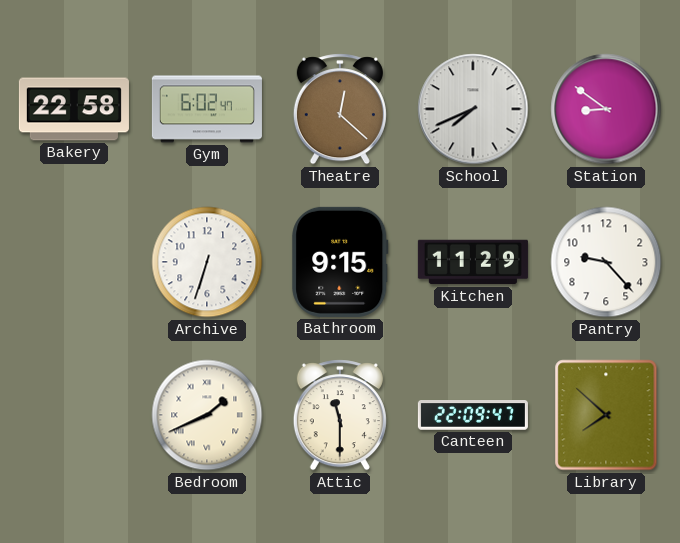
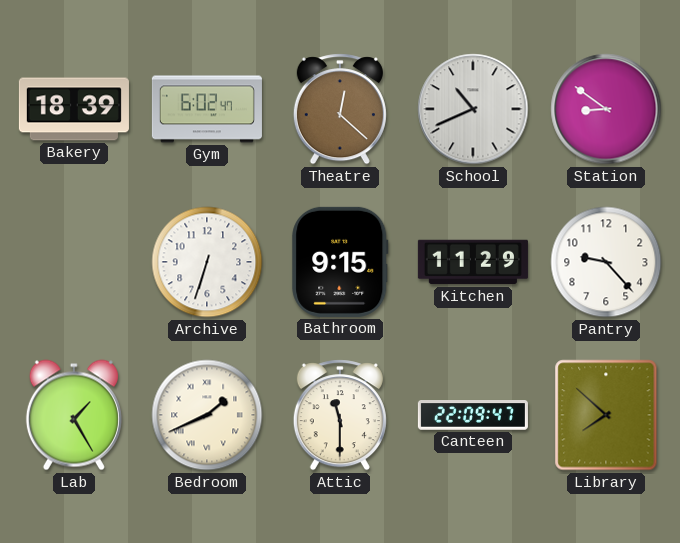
Bakery: 22:58 -> 18:39 (74, 109)
School: 7:41 -> 10:41 (473, 109)
Lab: none -> 1:25 (74, 415)
